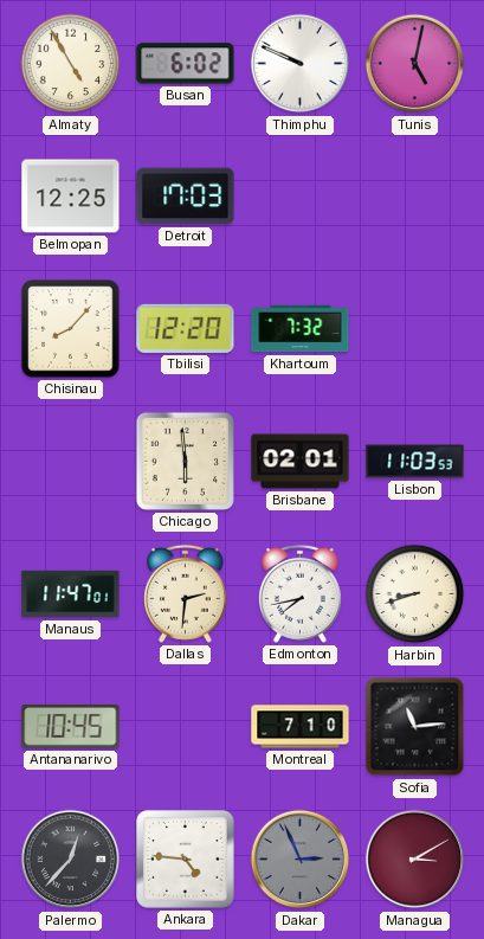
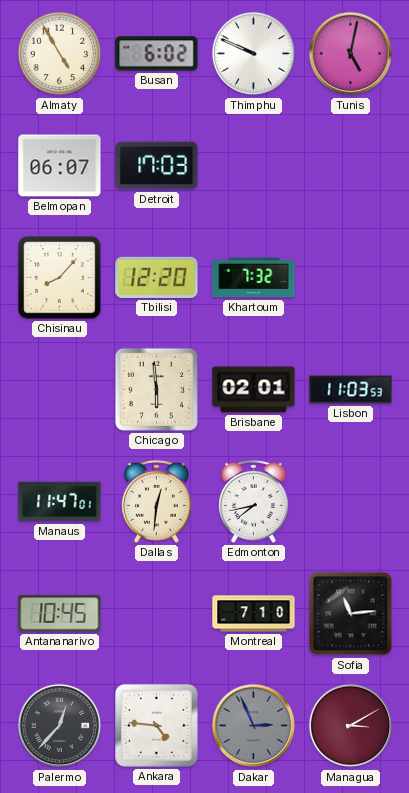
Belmopan: 12:25 -> 06:07 (60, 166)
Dallas: 2:31 -> 12:31 (156, 501)
Harbin: 8:42 -> none (415, 594)
